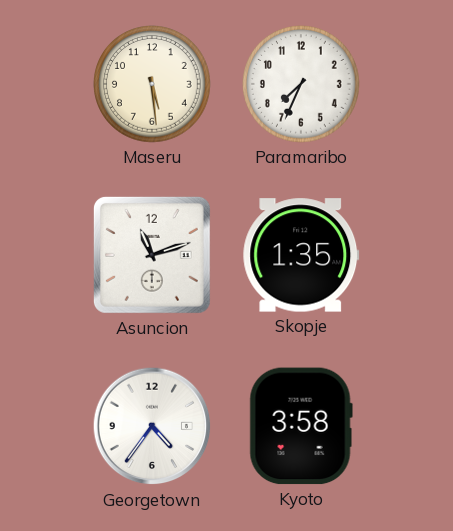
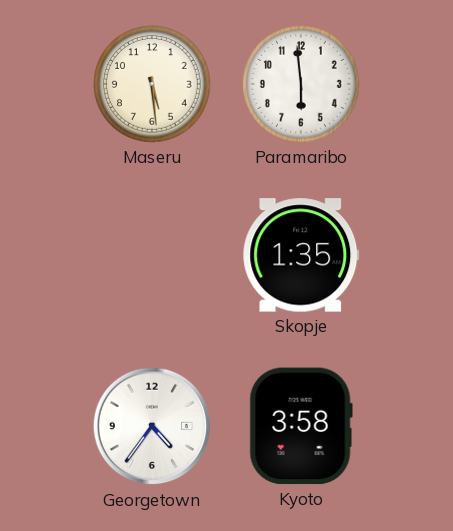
Paramaribo: 7:34 -> 5:59 (302, 85)
Asuncion: 11:12 -> none (152, 255)
